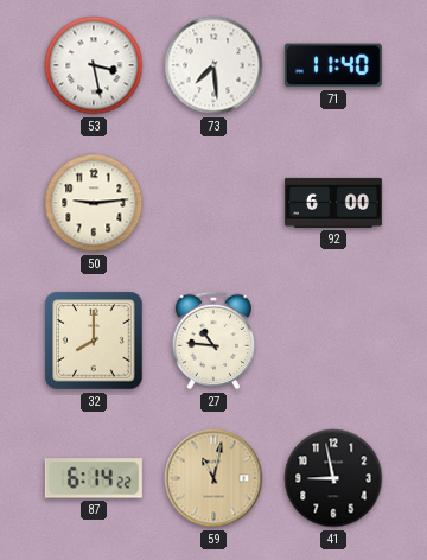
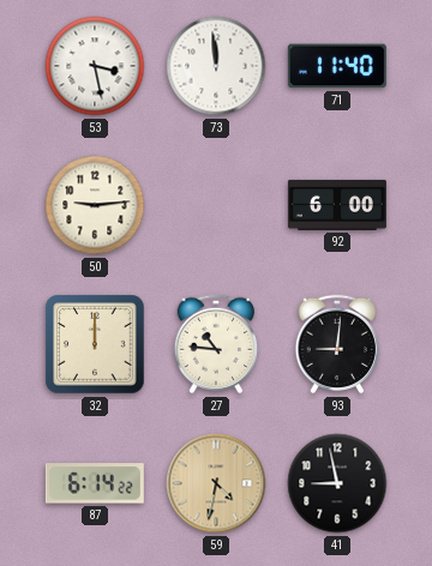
73: 7:29 -> 11:59 (216, 66)
32: 8:00 -> 12:00 (95, 344)
93: none -> 9:01 (337, 344)
59: 11:02 -> 4:32 (216, 483)
